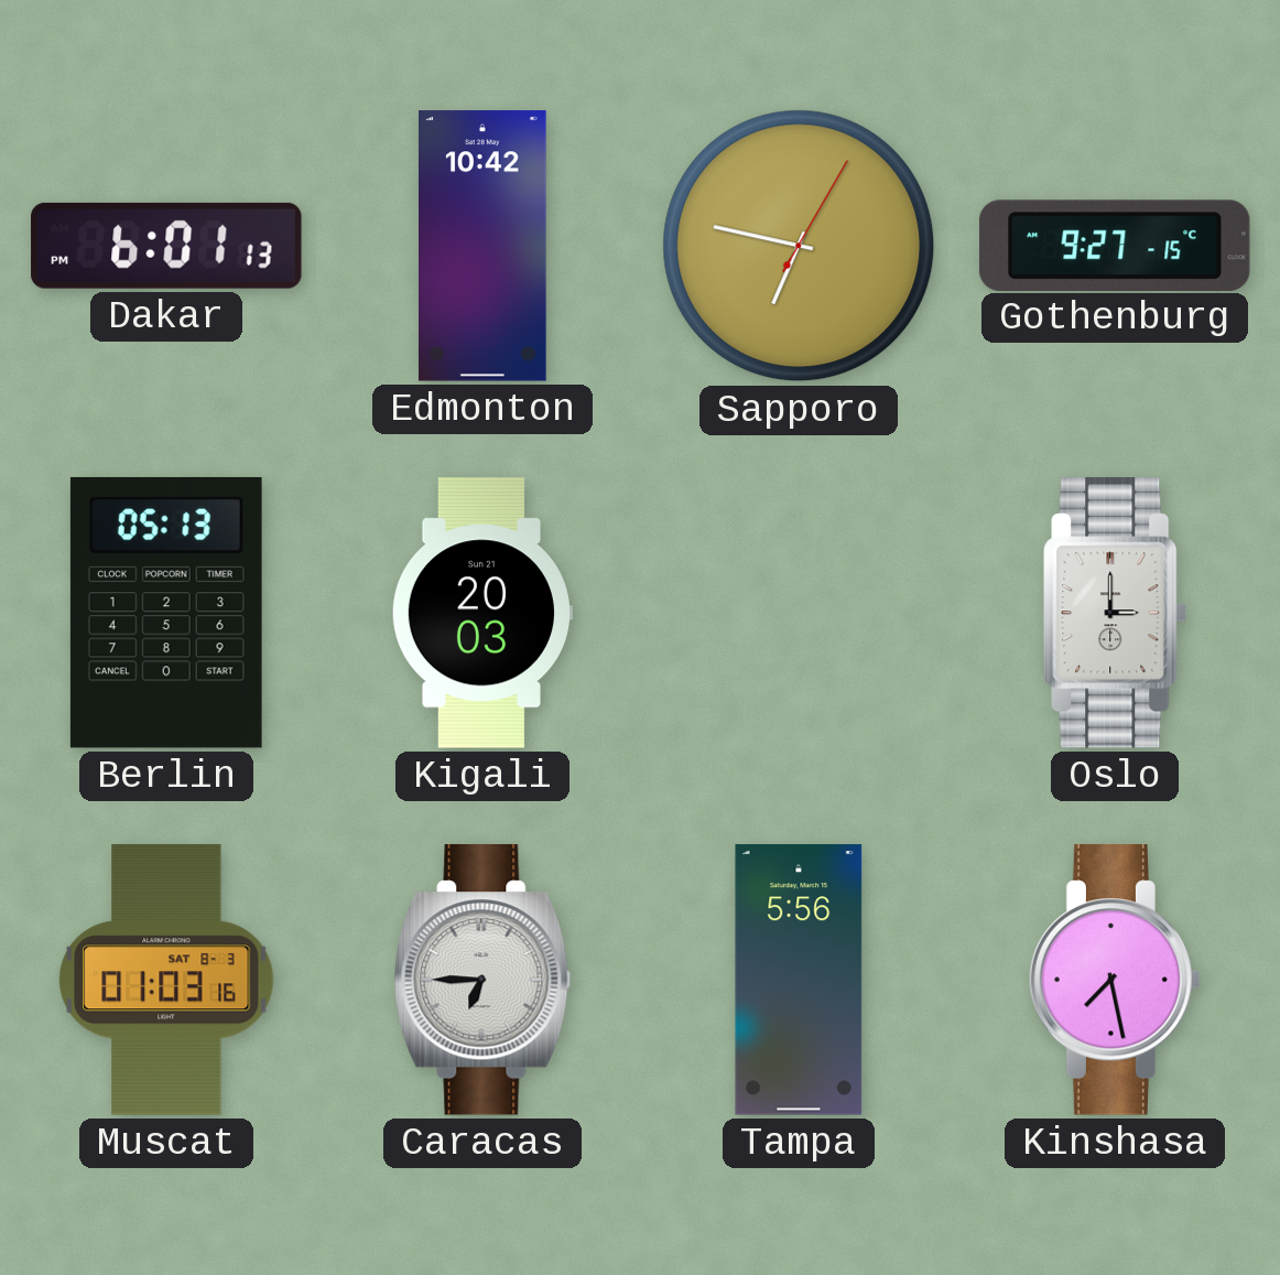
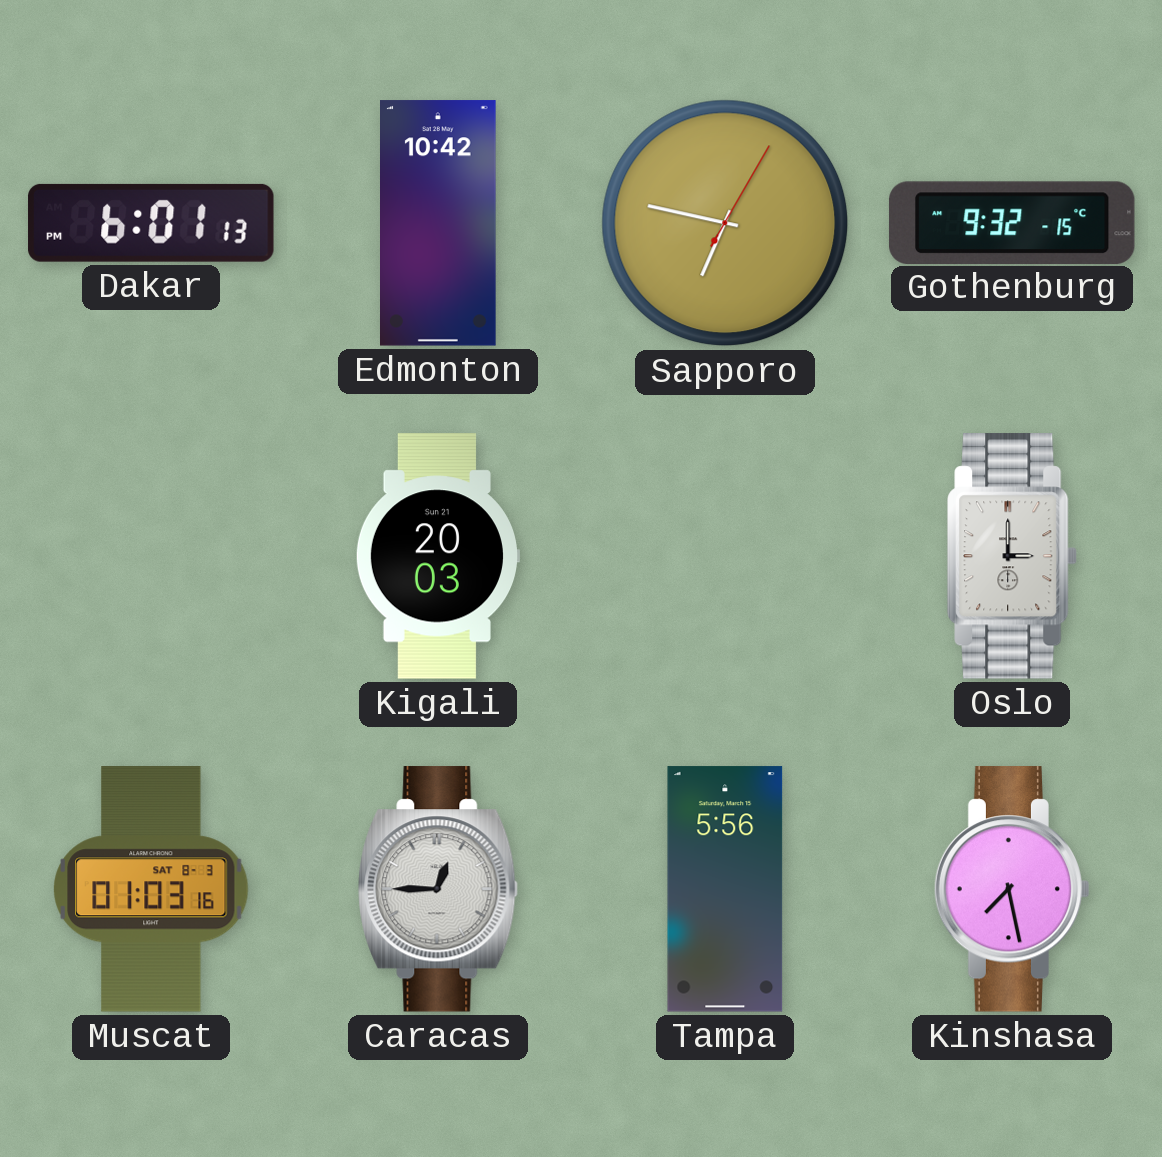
Gothenburg: 9:27 -> 9:32 (1012, 222)
Berlin: 05:13 -> none (166, 613)
Caracas: 6:45 -> 12:45 (438, 889)
